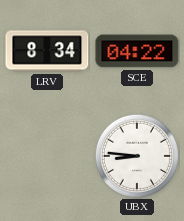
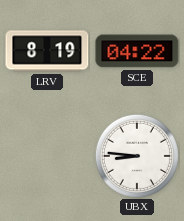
LRV: 8:34 -> 8:19 (47, 51)
